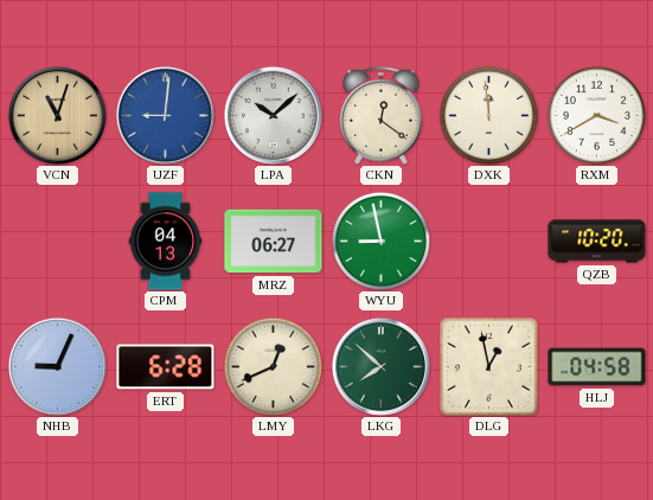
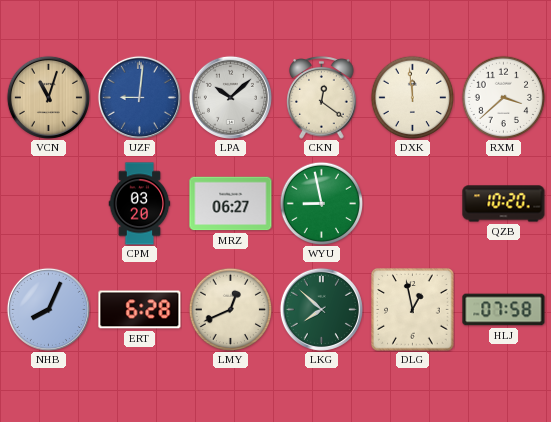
RXM: 3:40 -> 3:38 (503, 97)
CPM: 04:13 -> 03:20 (140, 204)
NHB: 9:04 -> 8:04 (48, 309)
HLJ: 04:58 -> 07:58 (504, 310)
